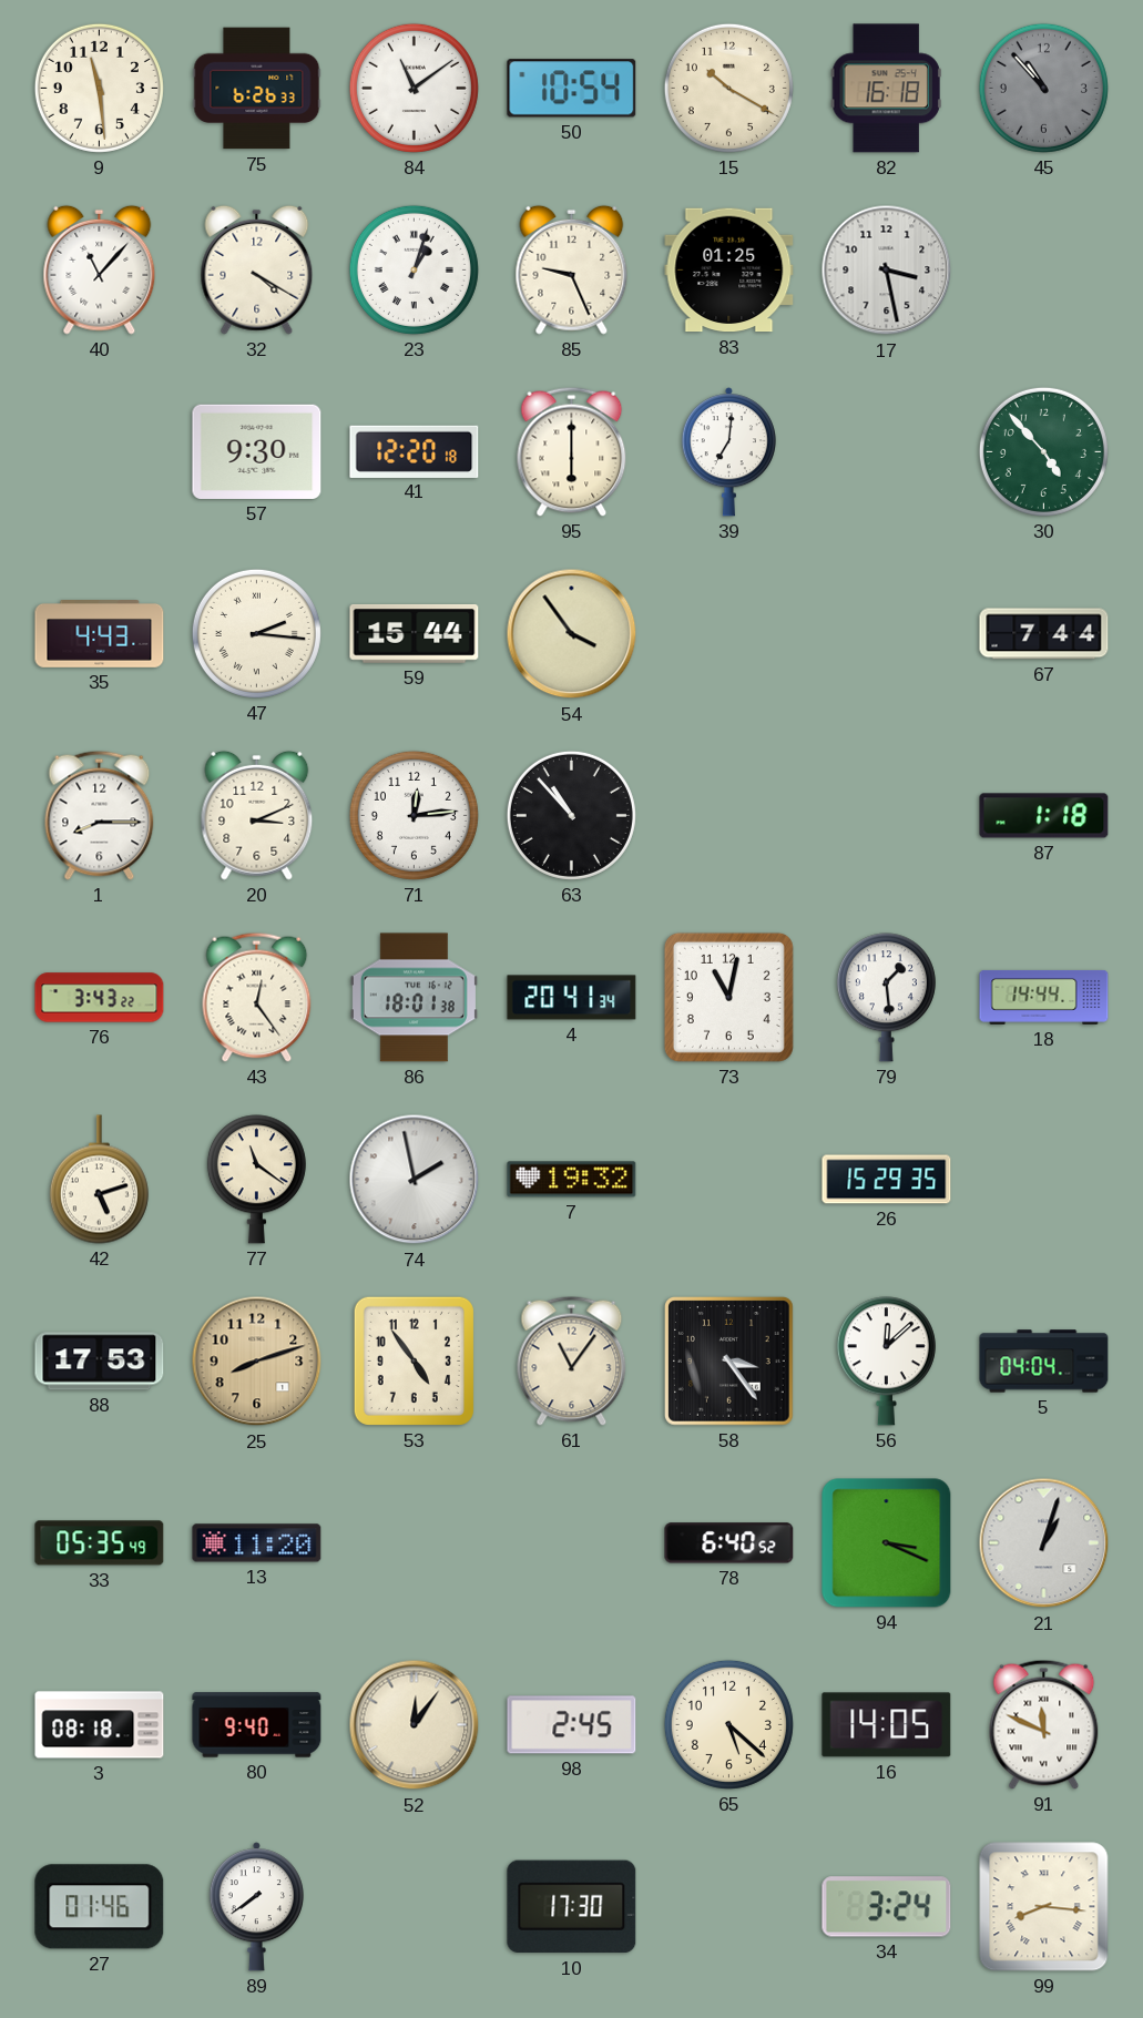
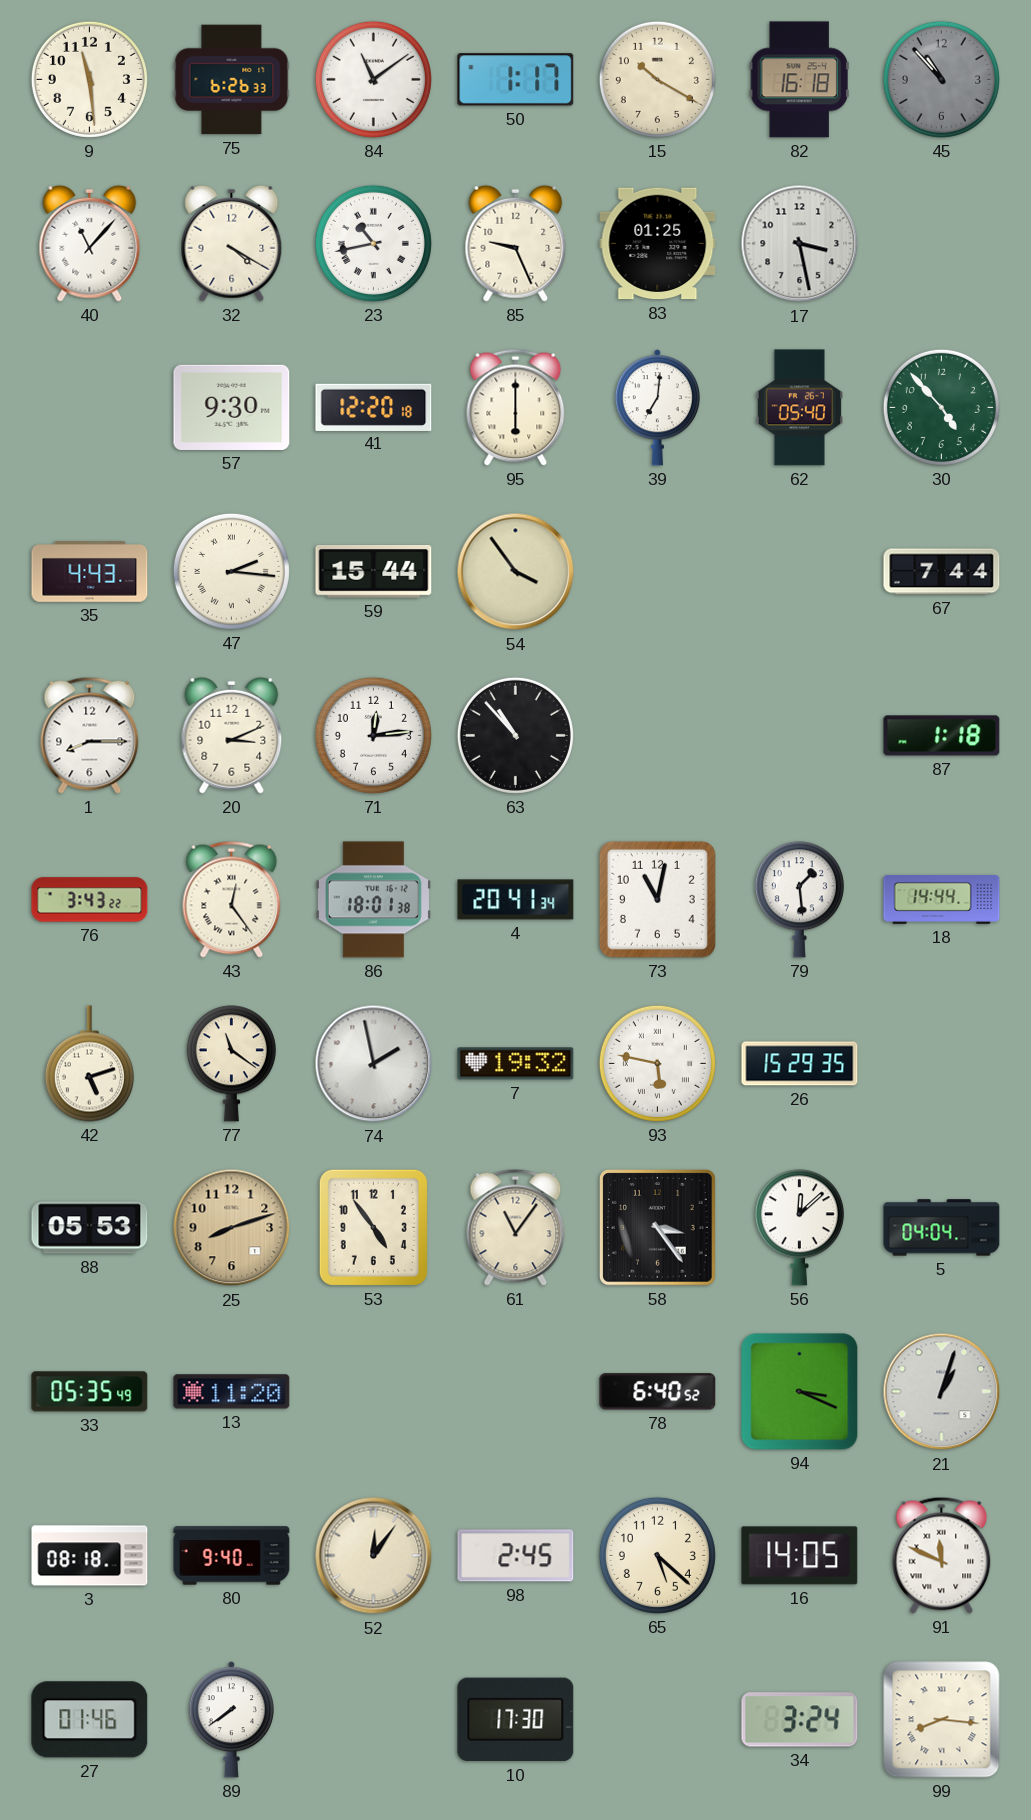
50: 10:54 -> 1:17 (516, 80)
23: 1:03 -> 10:43 (373, 243)
62: none -> 05:40 (799, 408)
93: none -> 5:47 (657, 1063)
88: 17:53 -> 05:53 (90, 1228)
